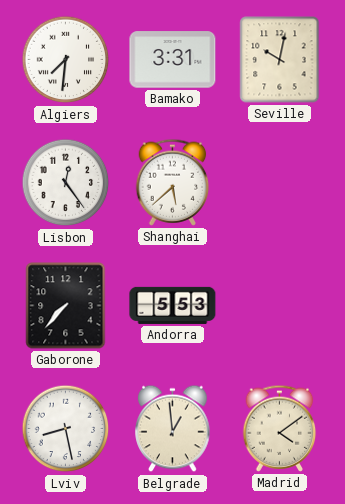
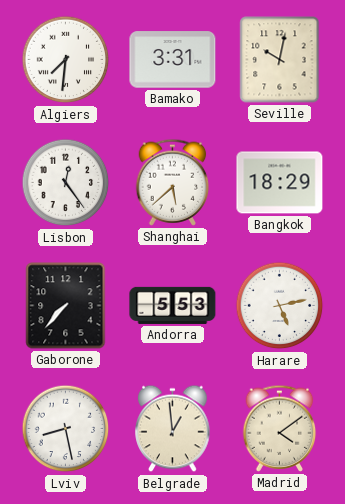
Bangkok: none -> 18:29 (280, 183)
Harare: none -> 5:13 (280, 306)
